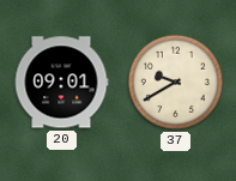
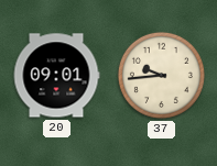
37: 9:40 -> 9:44 (161, 75)
